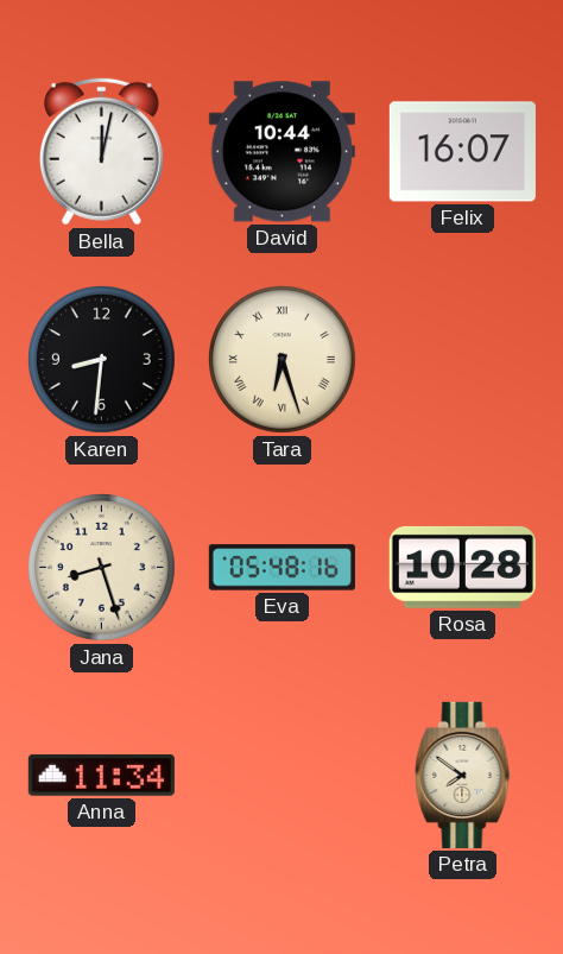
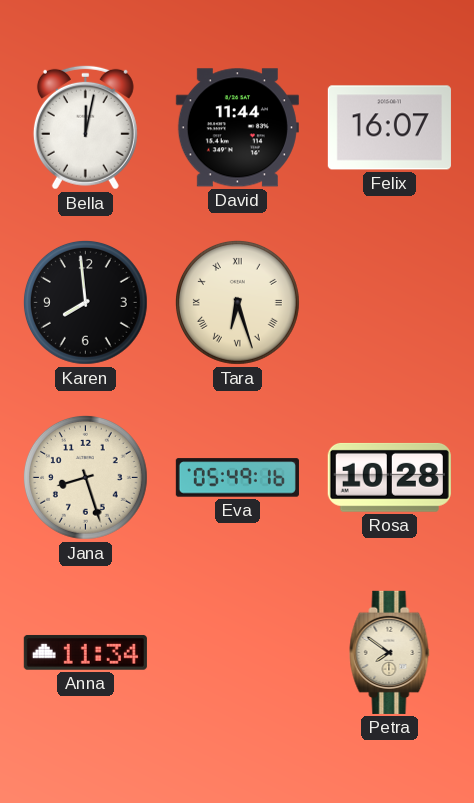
David: 10:44 -> 11:44 (237, 128)
Karen: 8:31 -> 7:59 (85, 302)
Eva: 05:48 -> 05:49 (237, 478)
